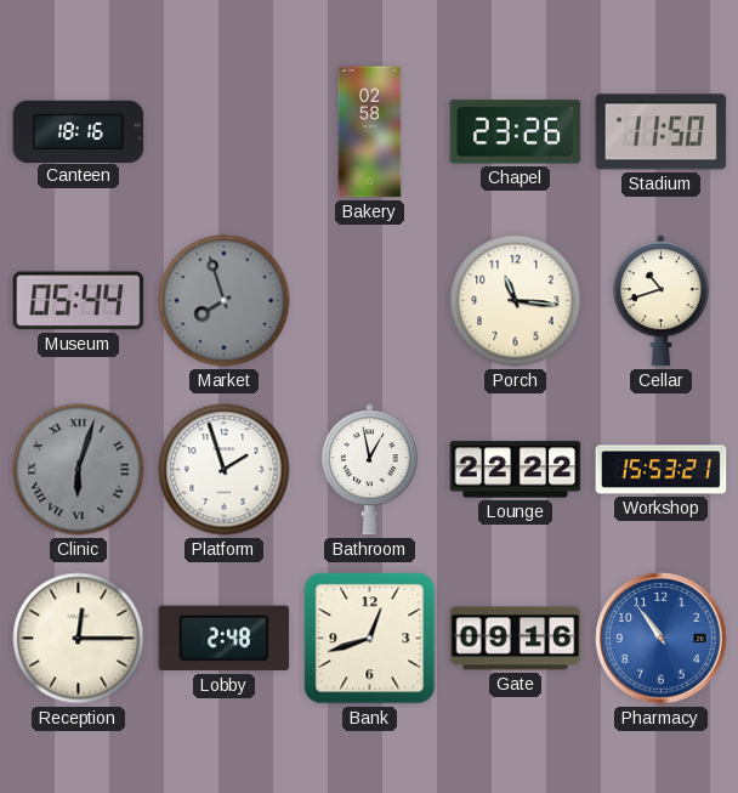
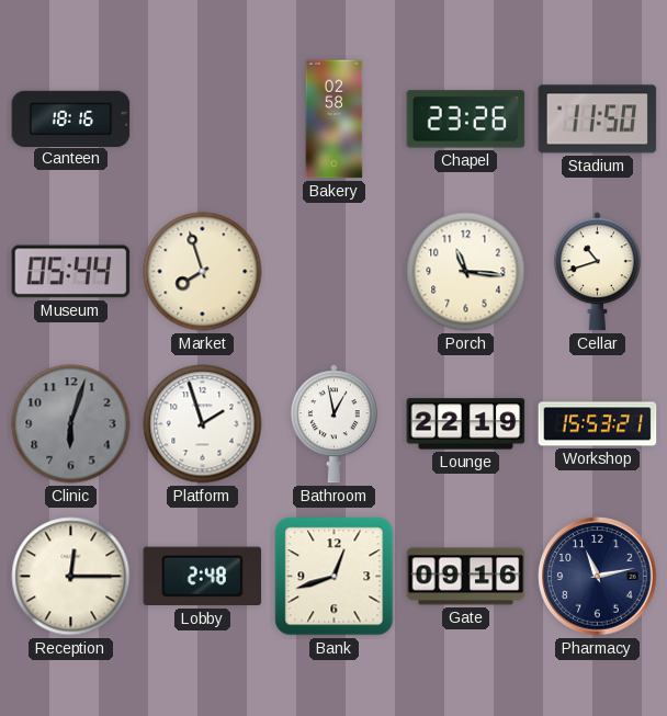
Market dial: grey -> cream (203, 272)
Clinic numerals: Roman -> Arabic (71, 424)
Lounge: 22:22 -> 22:19 (466, 424)
Pharmacy: 10:54 -> 11:13 (598, 577)
Pharmacy dial: blue -> navy (598, 577)
